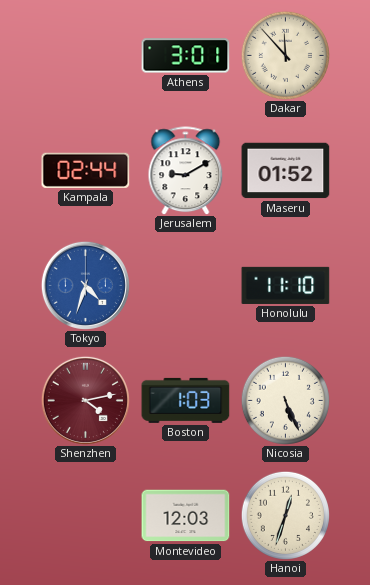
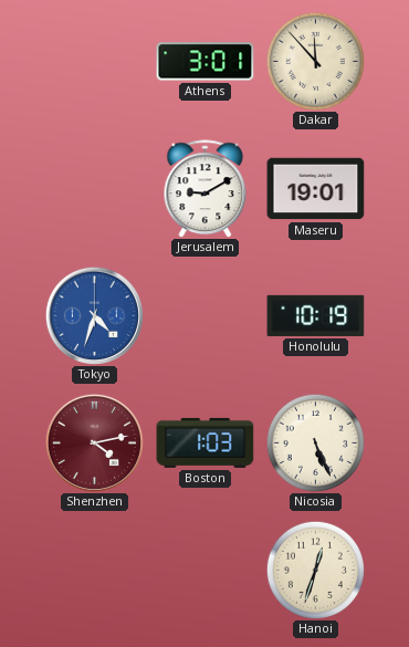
Kampala: 02:44 -> none (86, 170)
Maseru: 01:52 -> 19:01 (316, 189)
Honolulu: 11:10 -> 10:19 (316, 315)
Montevideo: 12:03 -> none (186, 516)
